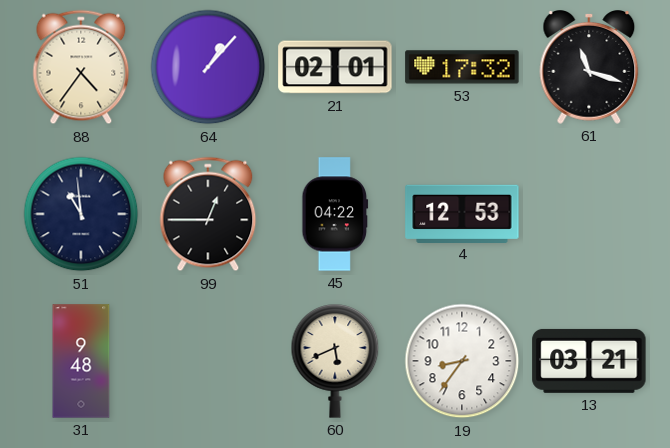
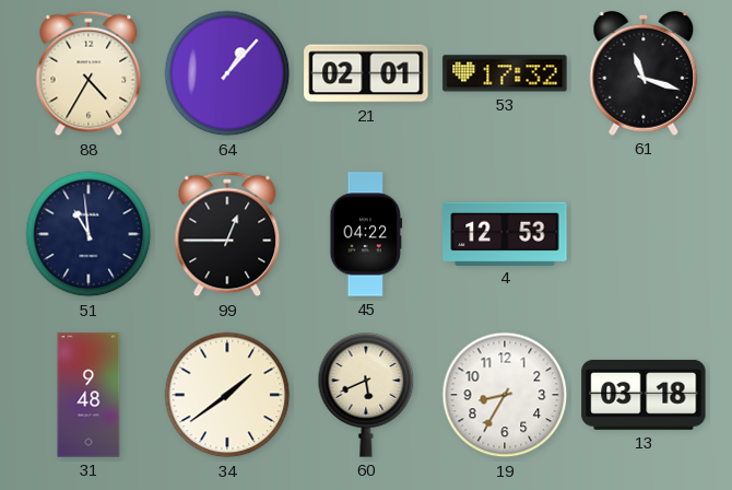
88: 4:36 -> 4:35 (88, 73)
34: none -> 1:39 (227, 395)
19: 8:36 -> 8:35 (505, 395)
13: 03:21 -> 03:18 (644, 395)
